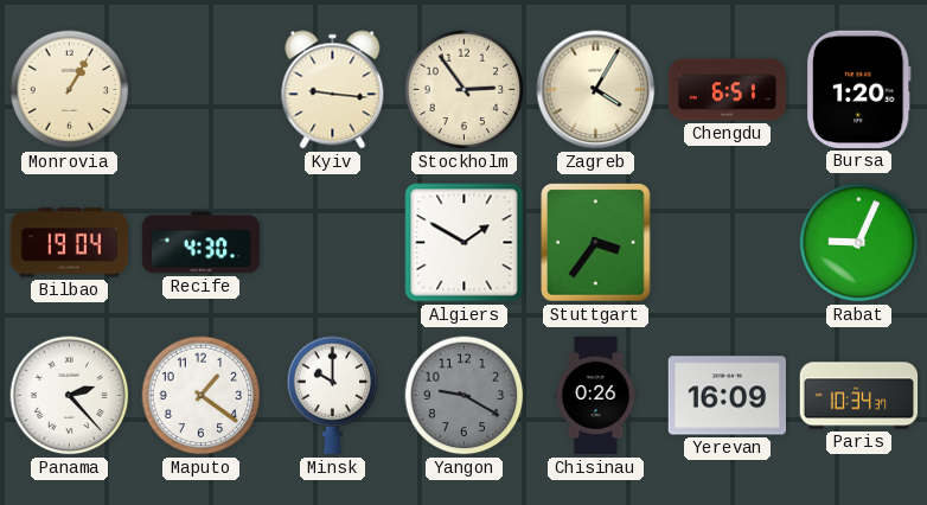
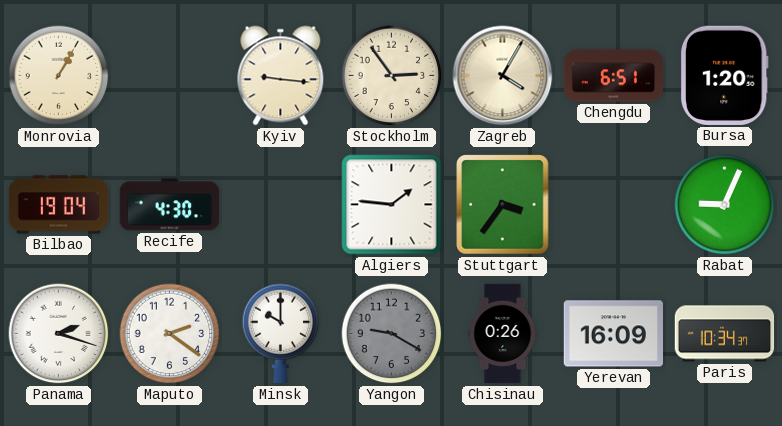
Algiers: 1:50 -> 1:46 (392, 205)
Panama: 2:23 -> 2:18 (59, 334)
Maputo: 1:21 -> 2:21 (170, 334)
